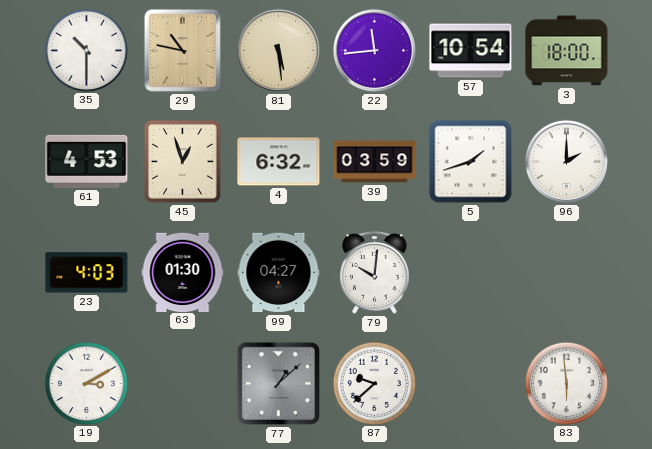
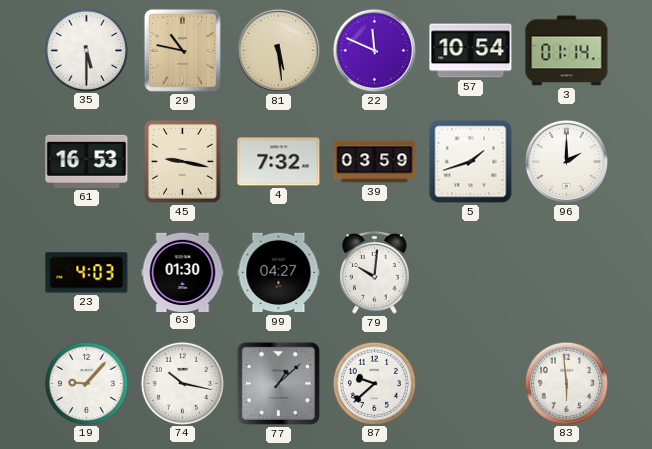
35: 10:30 -> 5:30 (86, 50)
22: 11:44 -> 11:49 (374, 50)
3: 18:00 -> 01:14 (567, 51)
61: 4:53 -> 16:53 (87, 161)
45: 12:57 -> 9:17 (182, 161)
4: 6:32 -> 7:32 (279, 162)
19: 3:10 -> 9:07 (86, 383)
74: none -> 10:17 (182, 383)
